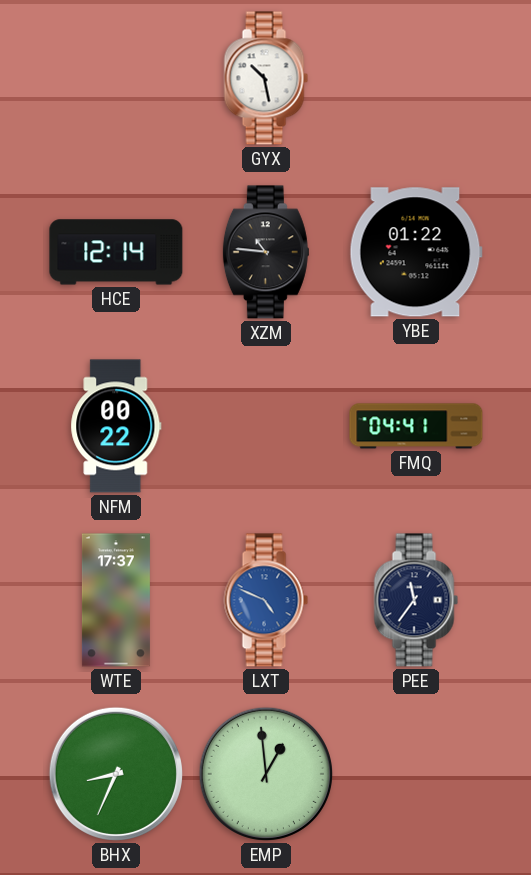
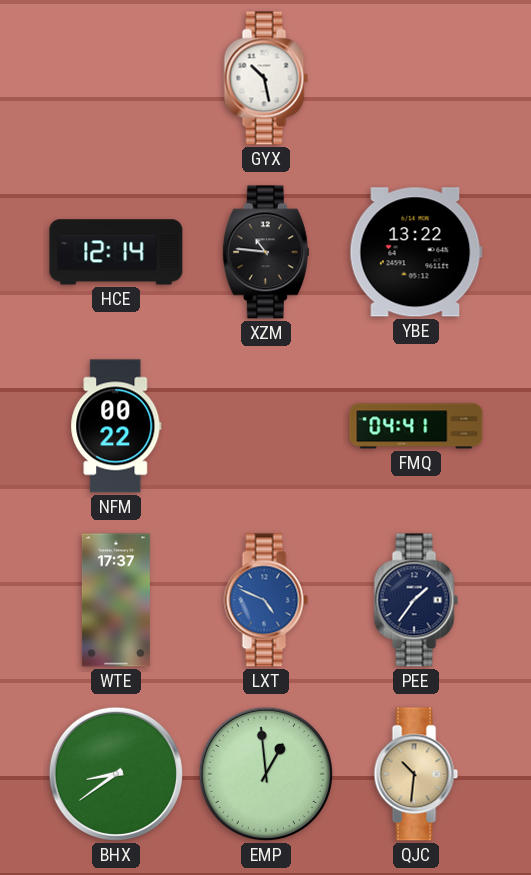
YBE: 01:22 -> 13:22 (416, 252)
PEE: 11:36 -> 1:36 (416, 600)
BHX: 8:34 -> 8:39 (116, 774)
QJC: none -> 10:31 (416, 774)
